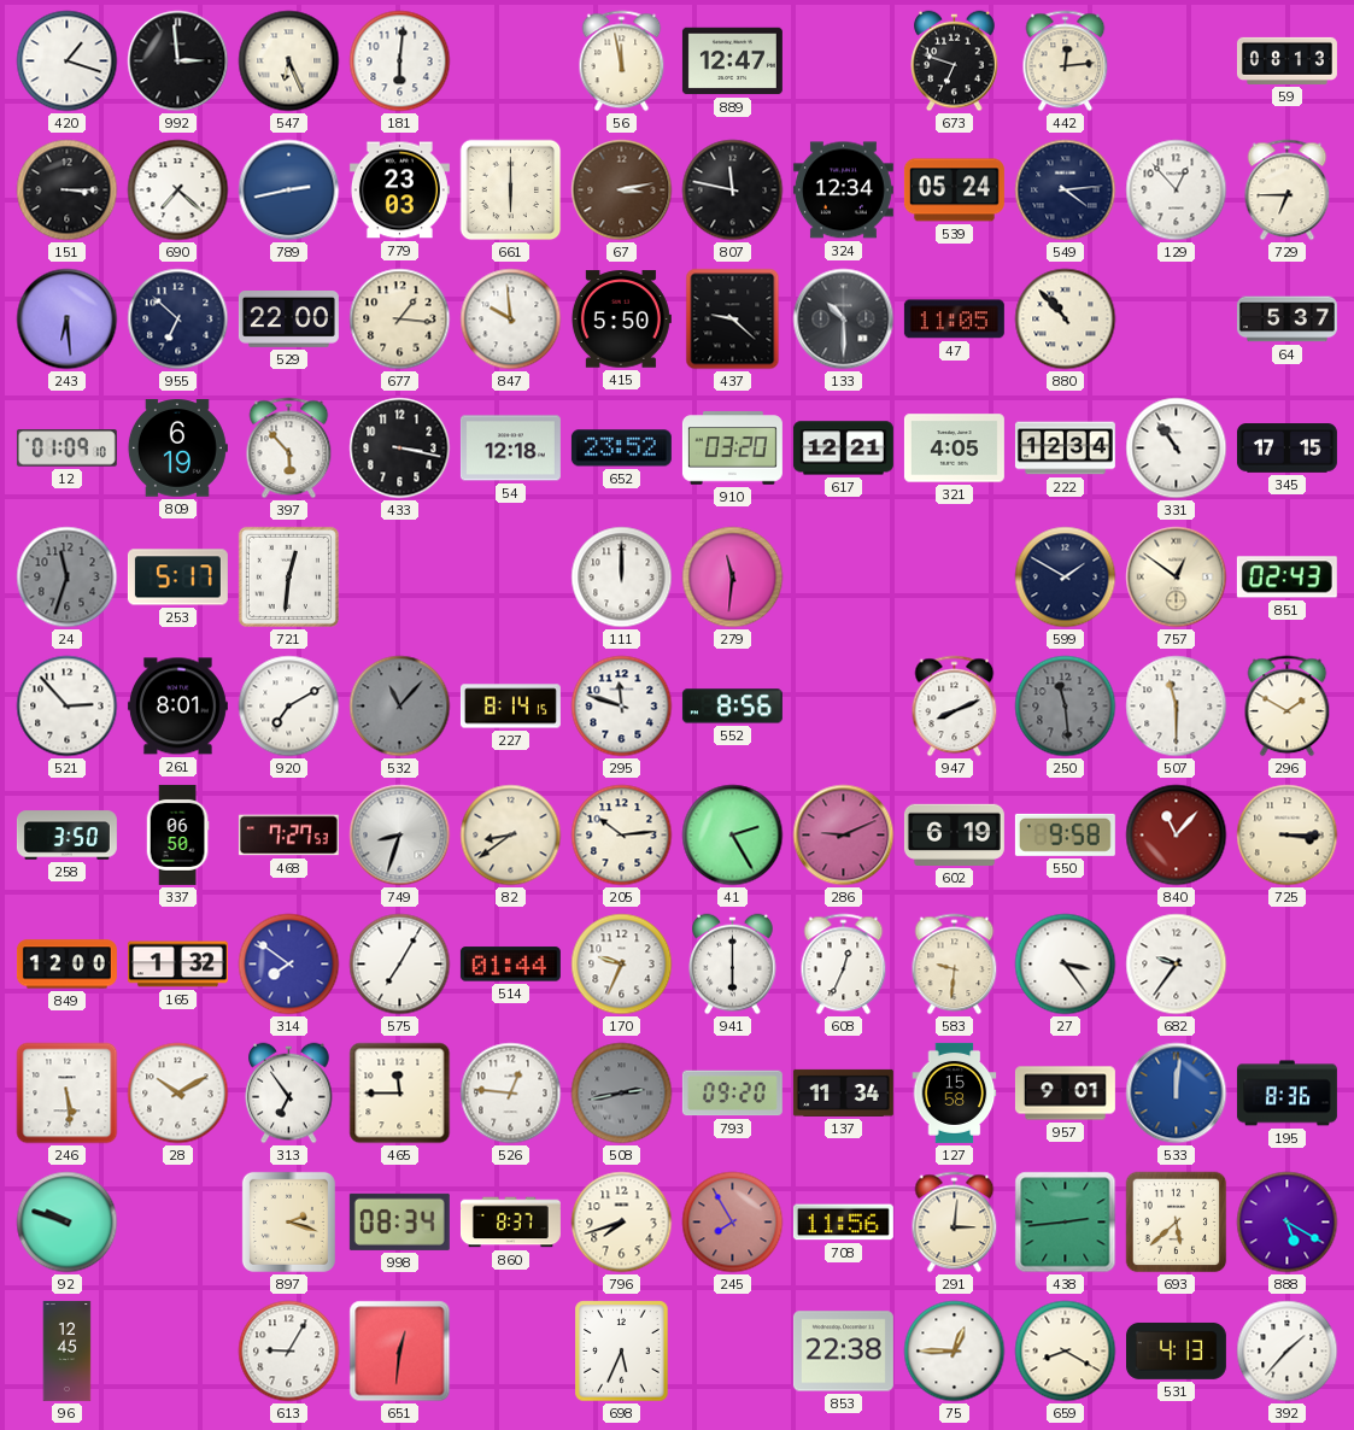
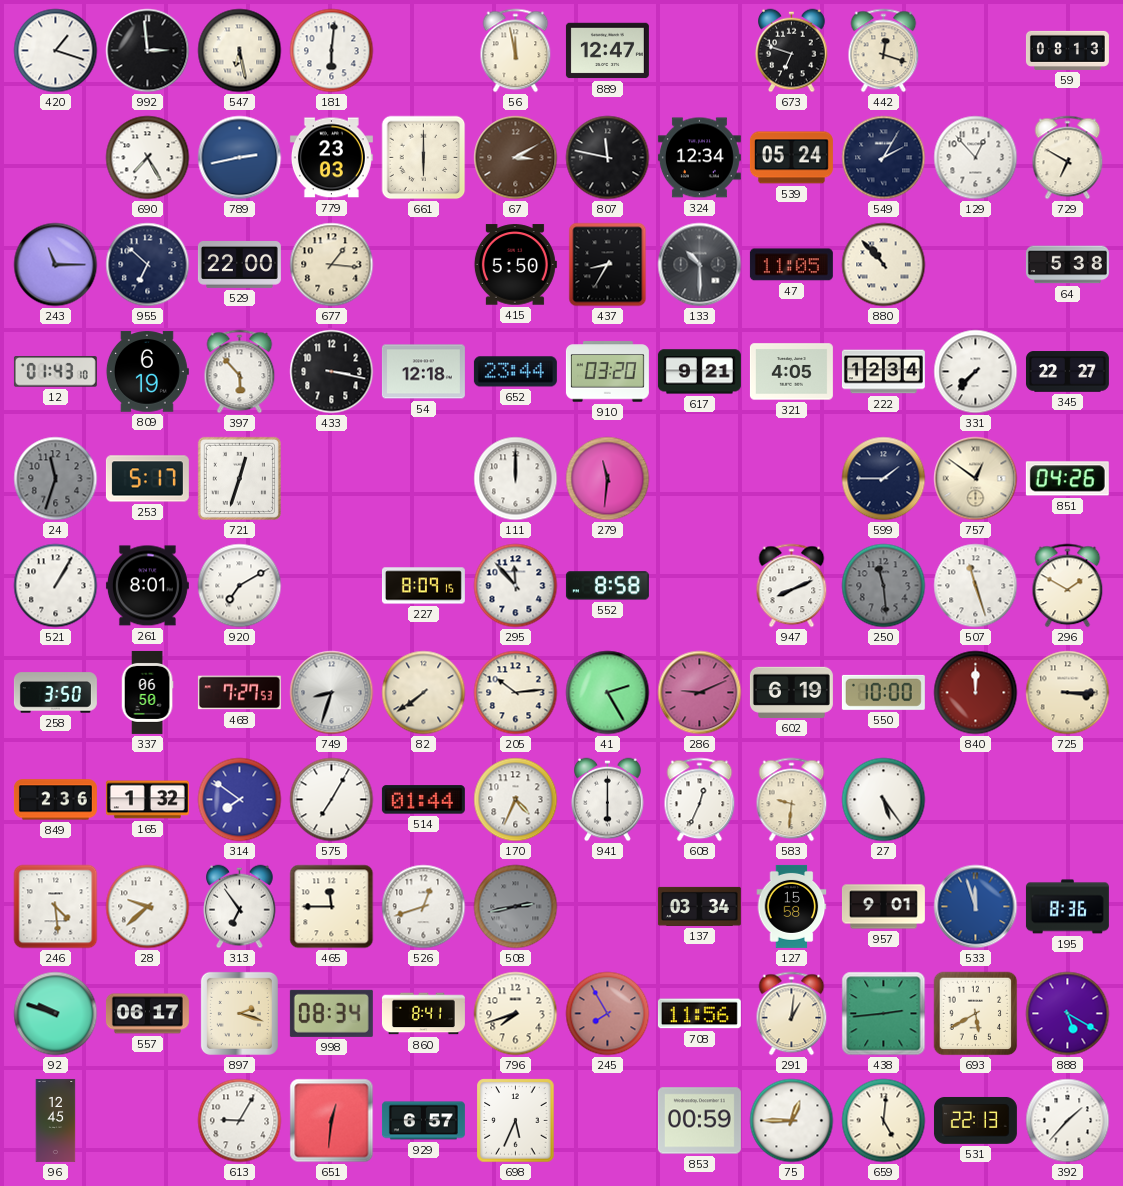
547: 6:26 -> 6:28 (240, 51)
442: 12:14 -> 12:18 (884, 51)
151: 3:15 -> none (68, 191)
690: 7:22 -> 7:25 (148, 158)
67: 3:13 -> 3:10 (516, 158)
549: 4:14 -> 2:05 (884, 158)
729: 6:45 -> 6:50 (1068, 158)
243: 6:29 -> 11:15 (56, 265)
847: 9:59 -> none (511, 320)
437: 9:22 -> 8:35 (608, 265)
64: 5:37 -> 5:38 (1067, 265)
12: 01:09 -> 01:43 (55, 372)
652: 23:52 -> 23:44 (515, 372)
617: 12:21 -> 9:21 (699, 372)
331: 10:54 -> 7:37 (976, 372)
345: 17:15 -> 22:27 (1067, 372)
721: 12:31 -> 12:33 (239, 478)
599: 1:50 -> 1:45 (884, 479)
851: 02:43 -> 04:26 (1067, 479)
521: 2:53 -> 1:05 (56, 586)
532: 11:07 -> none (400, 707)
227: 8:14 -> 8:09 (423, 586)
295: 11:48 -> 11:53 (516, 586)
552: 8:56 -> 8:58 (607, 586)
507: 11:30 -> 11:27 (976, 586)
82: 8:39 -> 7:39 (424, 693)
550: 9:58 -> 10:00 (883, 692)
840: 11:07 -> 12:00 (976, 693)
849: 12:00 -> 2:36 (55, 800)
170: 9:34 -> 4:34 (516, 800)
27: 3:24 -> 5:24 (884, 800)
682: 9:36 -> none (1177, 965)
246: 5:29 -> 4:29 (56, 907)
28: 10:10 -> 9:38 (148, 907)
526: 12:46 -> 12:42 (424, 907)
793: 09:20 -> none (732, 1094)
137: 11:34 -> 03:34 (699, 906)
533: 12:01 -> 11:57 (976, 907)
557: none -> 06:17 (147, 1014)
860: 8:37 -> 8:41 (423, 1014)
291: 3:01 -> 1:01 (792, 1014)
693: 5:38 -> 5:40 (976, 1014)
929: none -> 6:57 (423, 1121)
853: 22:38 -> 00:59 (699, 1121)
659: 8:20 -> 5:01 (884, 1121)
531: 4:13 -> 22:13 (975, 1121)
